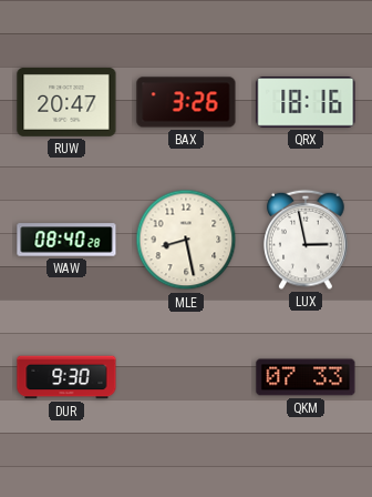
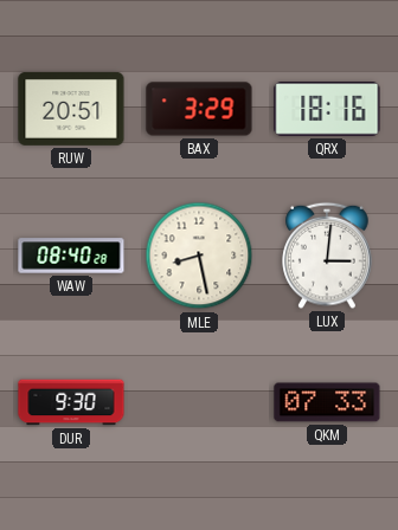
RUW: 20:47 -> 20:51 (71, 109)
BAX: 3:26 -> 3:29 (199, 109)
LUX: 2:58 -> 3:01 (327, 256)
